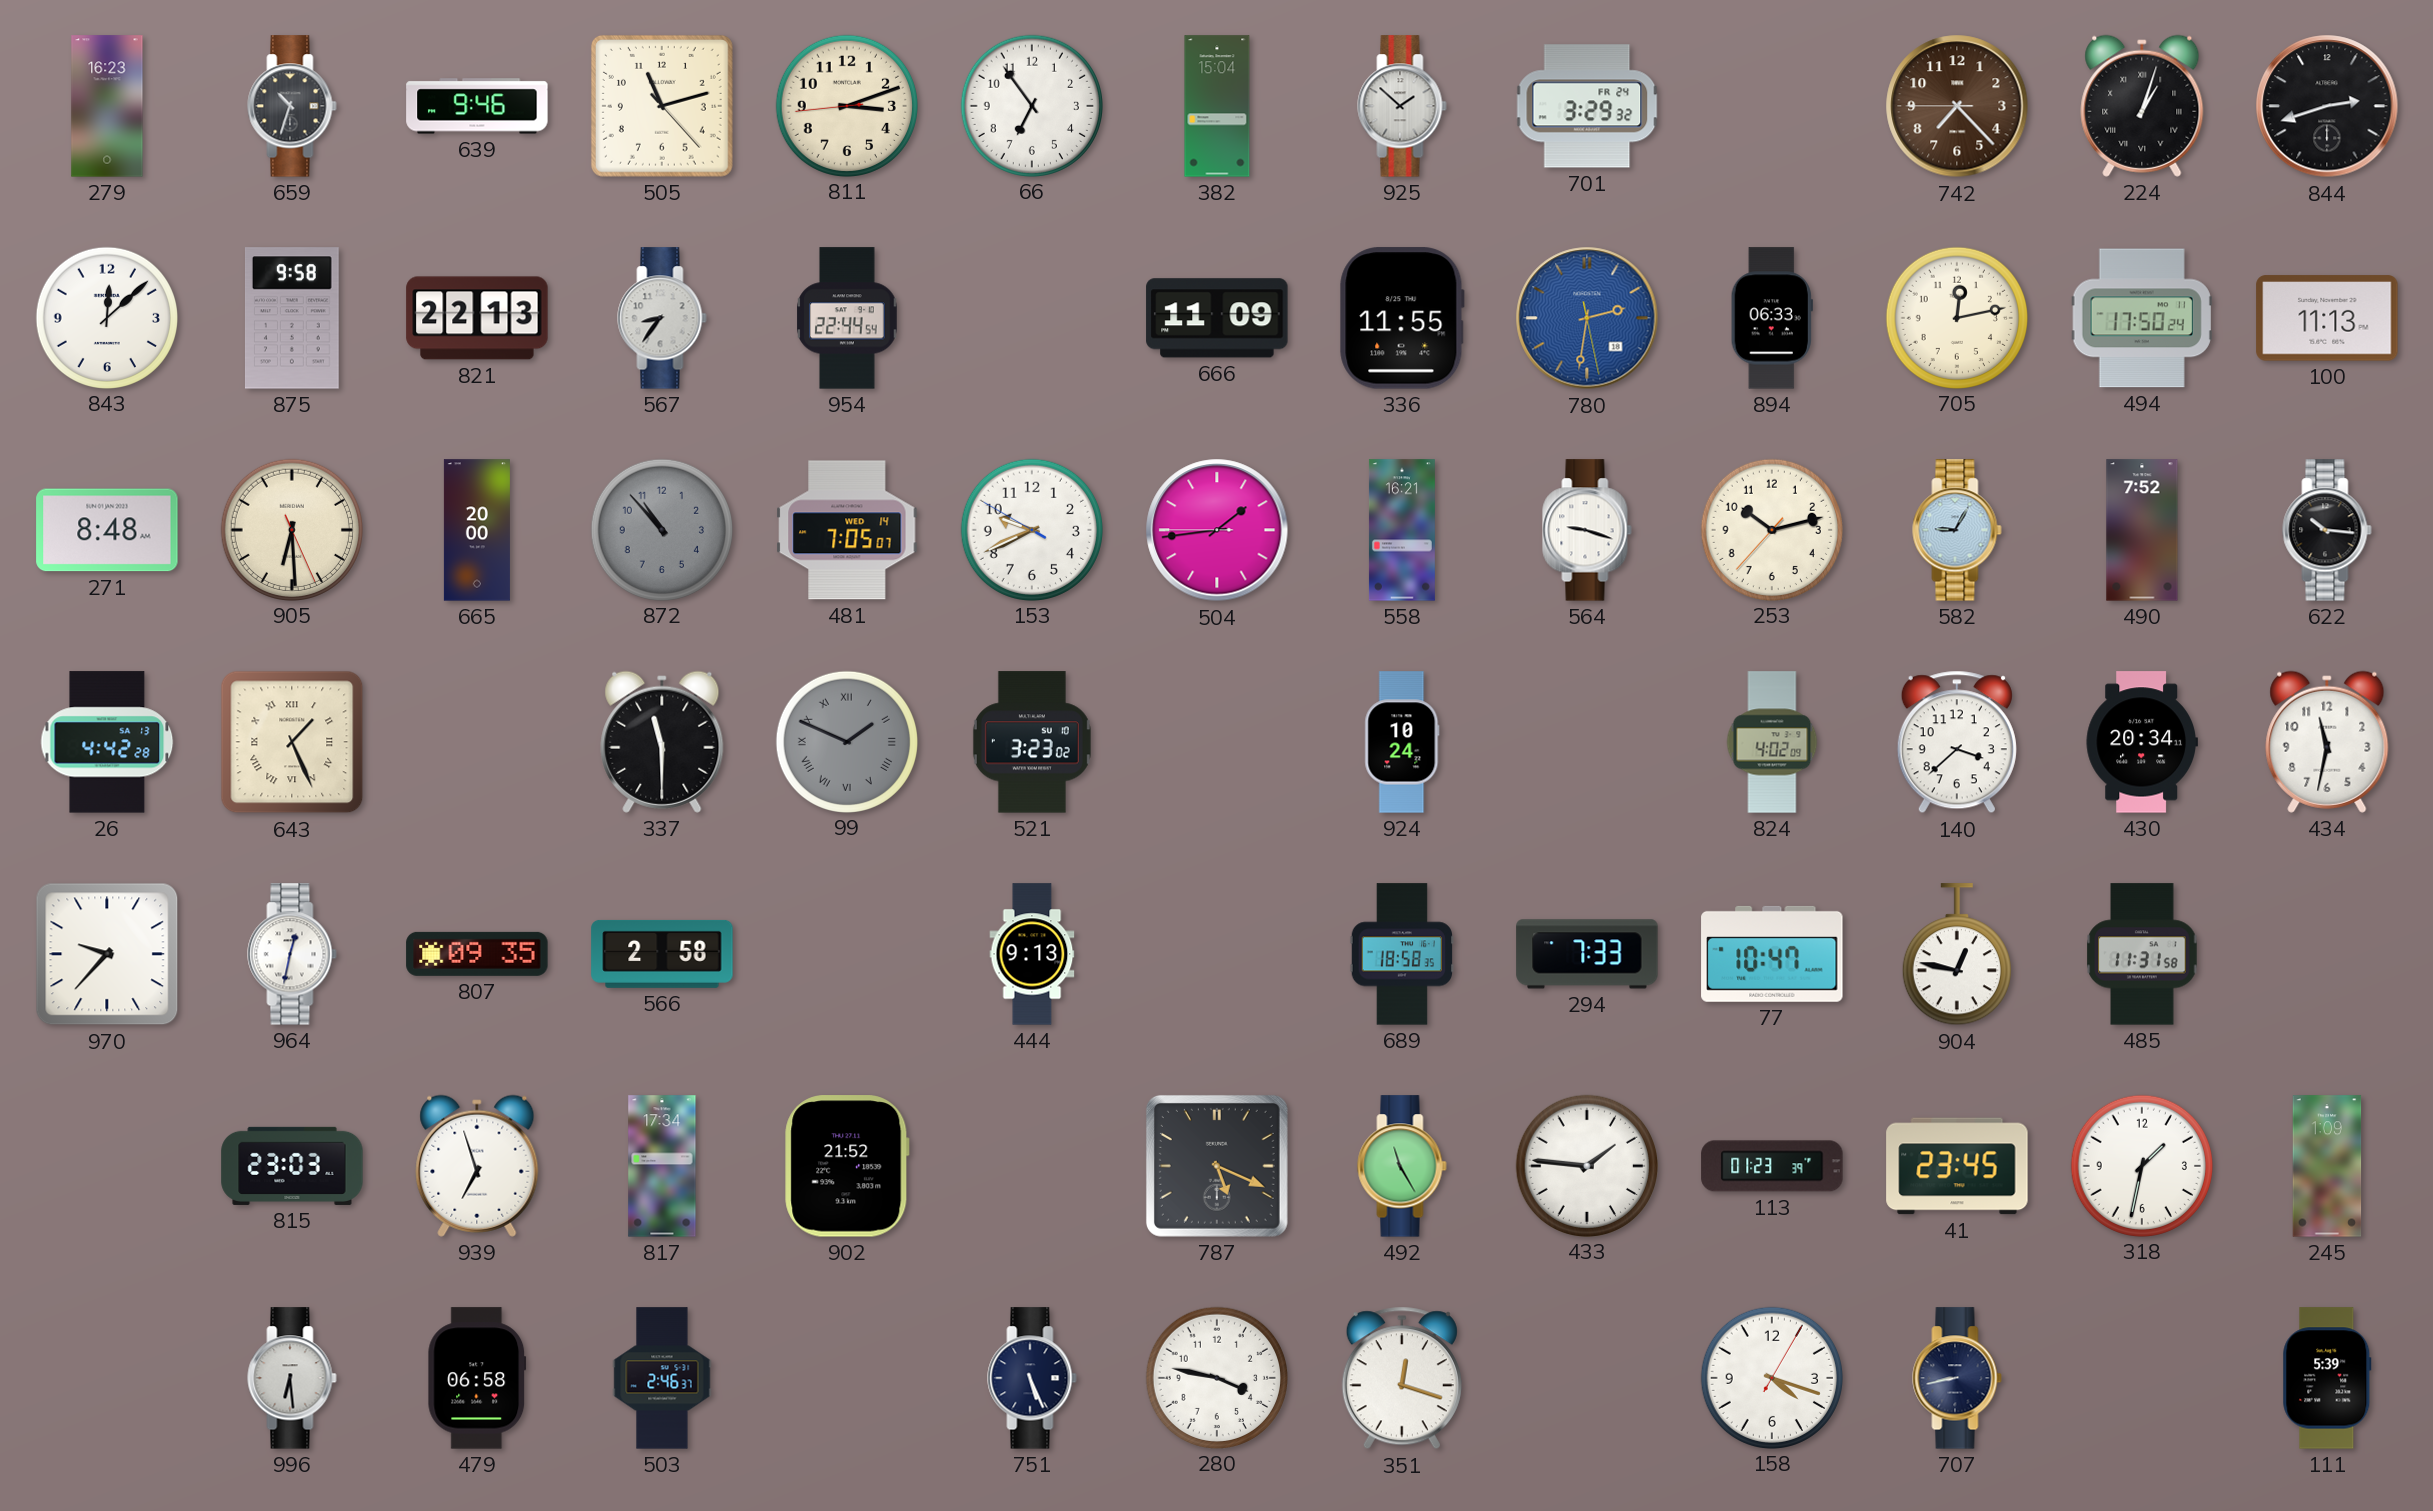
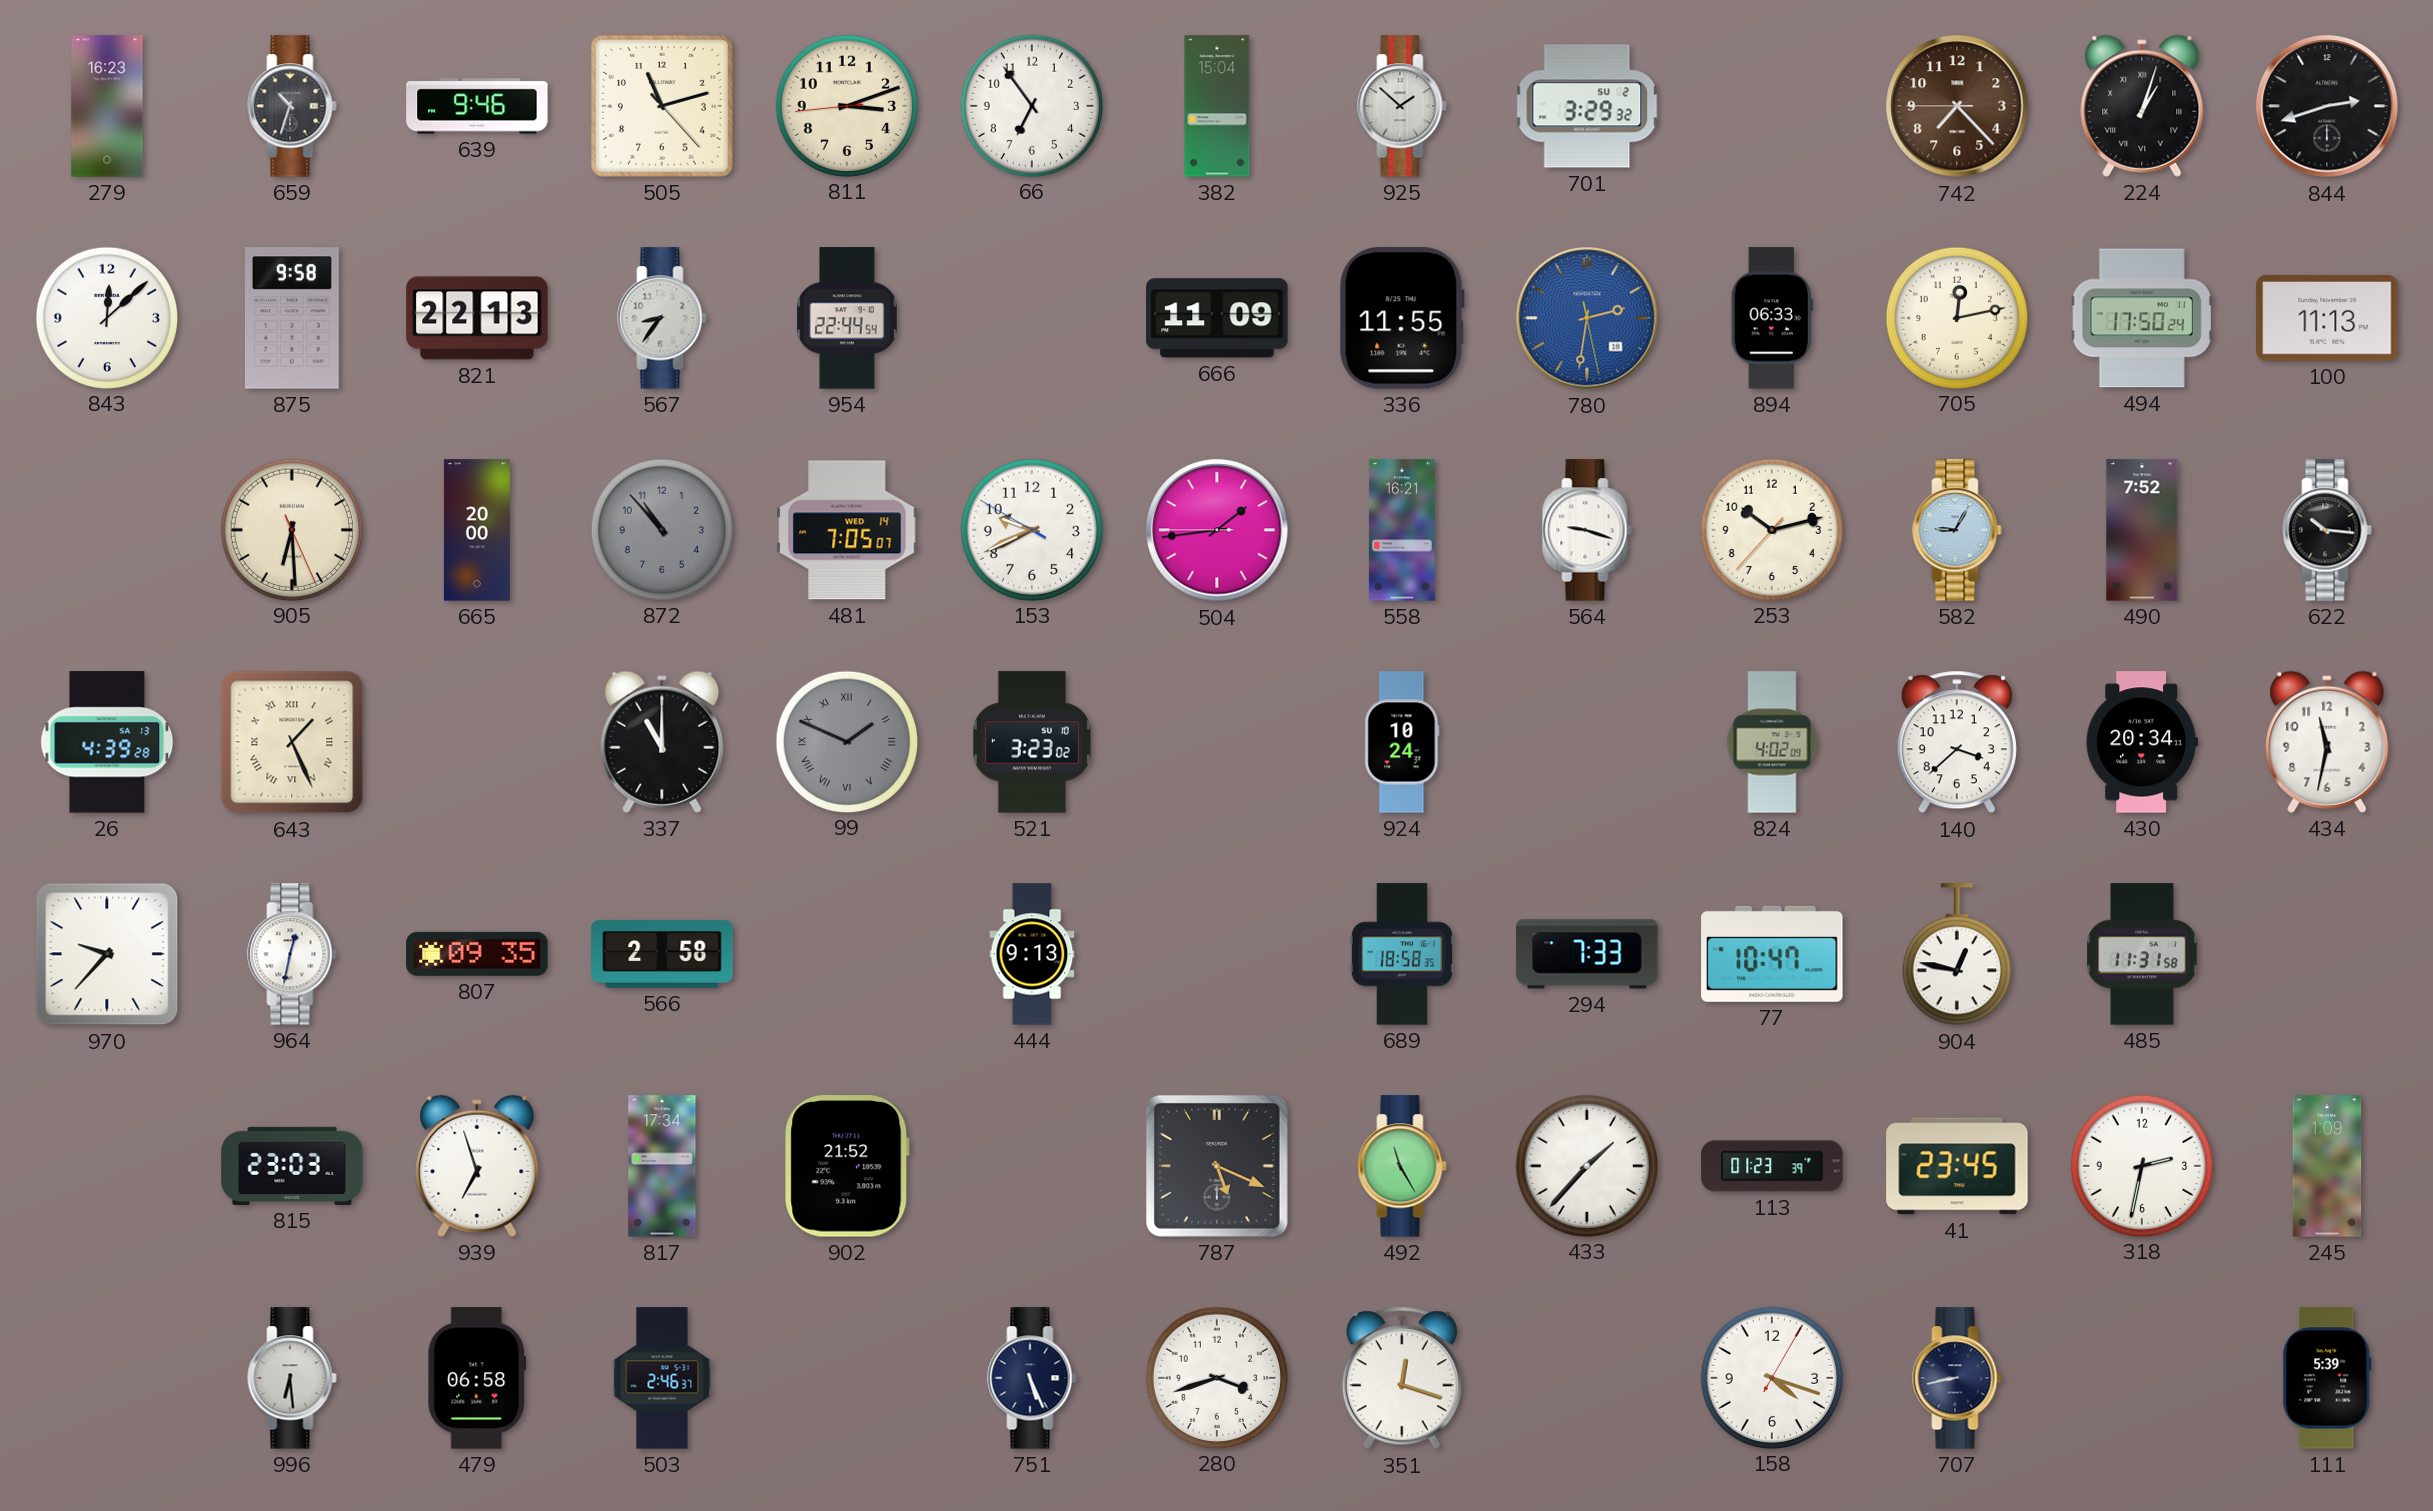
701 date: FR 24 -> SU 2 (1587, 106)
271: 8:48 -> none (107, 530)
26: 4:42 -> 4:39 (107, 742)
337: 11:30 -> 11:00 (662, 742)
433: 1:46 -> 1:37 (1586, 1165)
318: 1:32 -> 2:32 (2141, 1165)
280: 3:47 -> 3:42 (1216, 1377)
